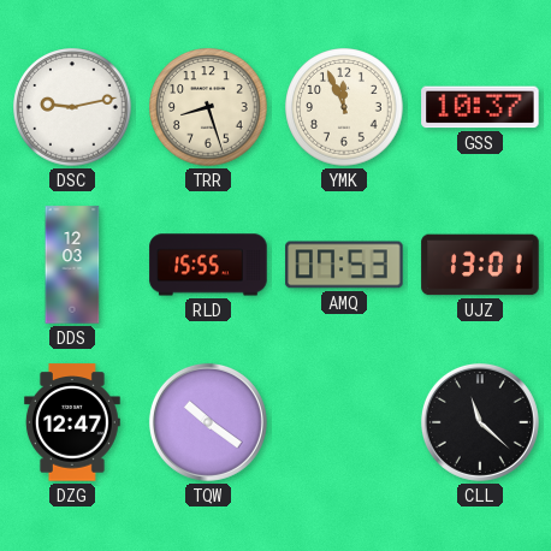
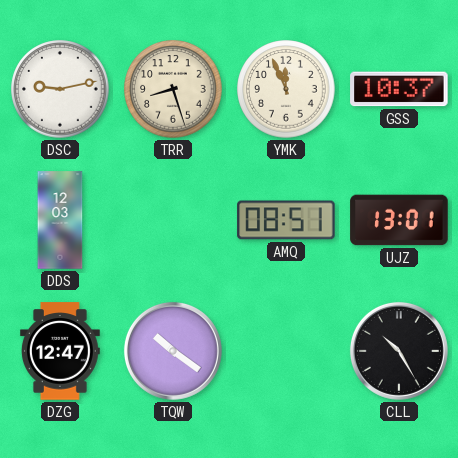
RLD: 15:55 -> none (208, 265)
AMQ: 07:53 -> 08:51 (286, 220)
CLL: 11:22 -> 10:25 (399, 351)
